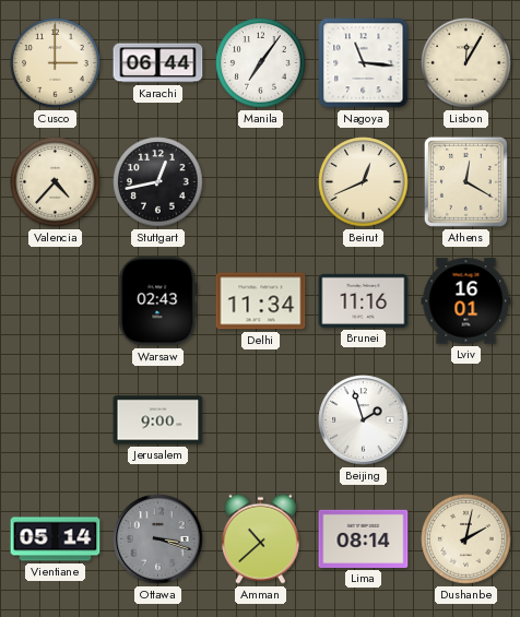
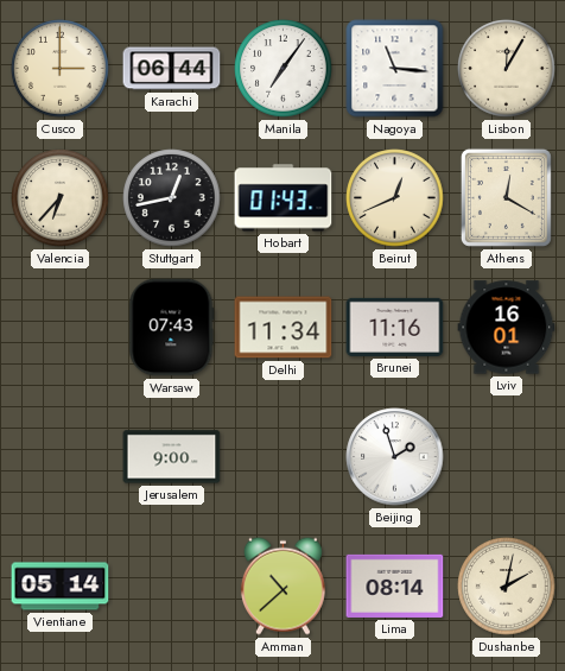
Valencia: 4:37 -> 6:37 (61, 198)
Hobart: none -> 01:43 (284, 198)
Warsaw: 02:43 -> 07:43 (172, 328)
Ottawa: 3:18 -> none (158, 539)
